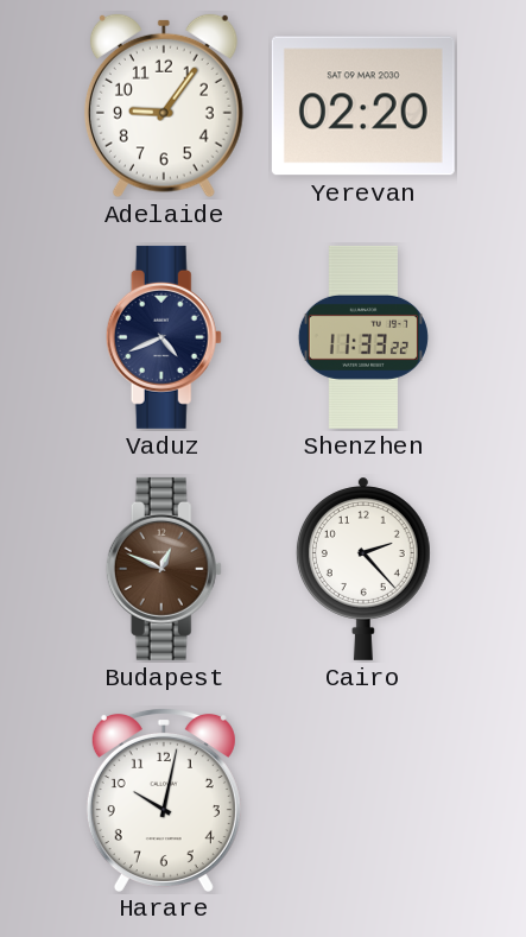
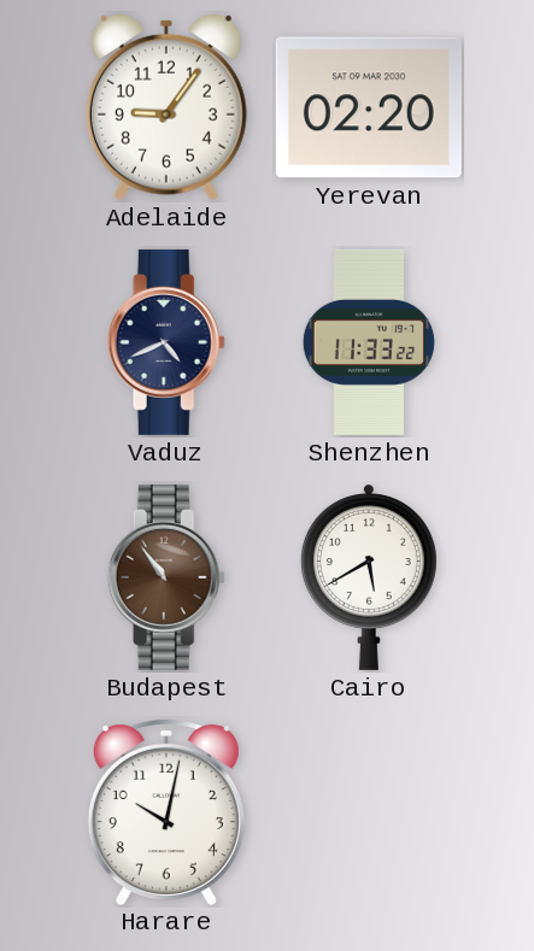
Budapest: 12:49 -> 10:54 (166, 577)
Cairo: 2:23 -> 5:40 (369, 577)
